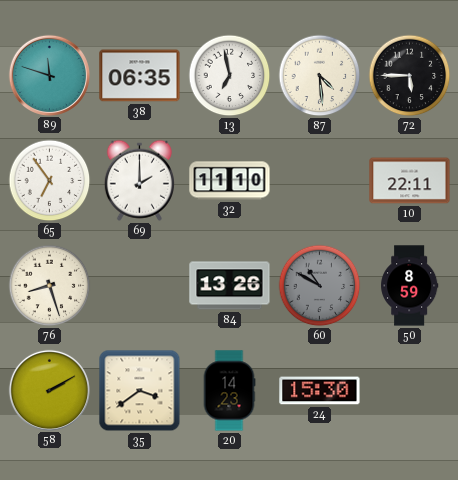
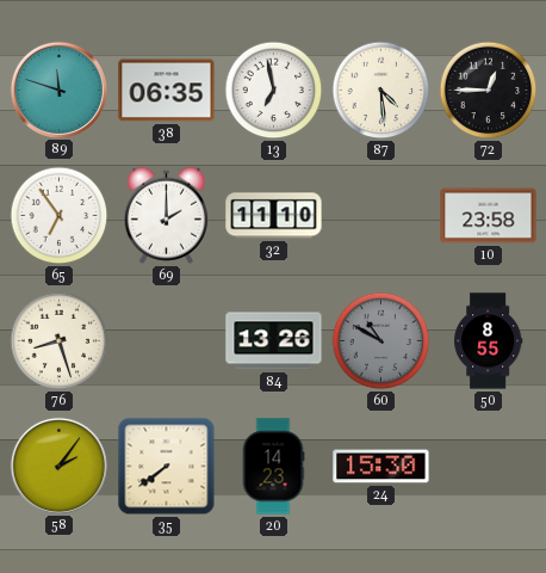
72: 5:45 -> 12:45 (489, 91)
10: 22:11 -> 23:58 (489, 216)
50: 8:59 -> 8:55 (489, 341)
58: 2:10 -> 2:06 (58, 466)
35: 3:39 -> 7:39 (167, 467)
